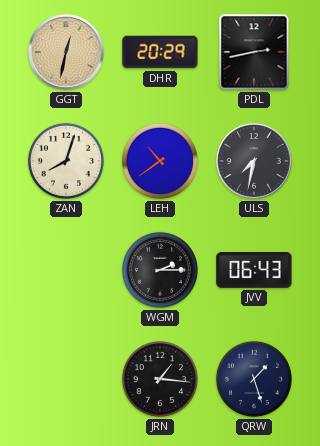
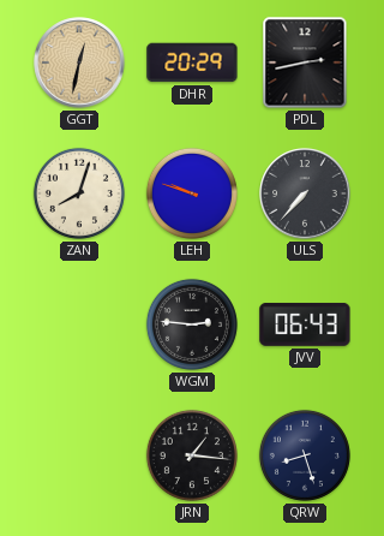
LEH: 10:39 -> 9:48 (192, 193)
ULS: 7:32 -> 7:37 (305, 193)
WGM: 2:15 -> 2:46 (192, 324)
QRW: 1:27 -> 8:27 (305, 455)
